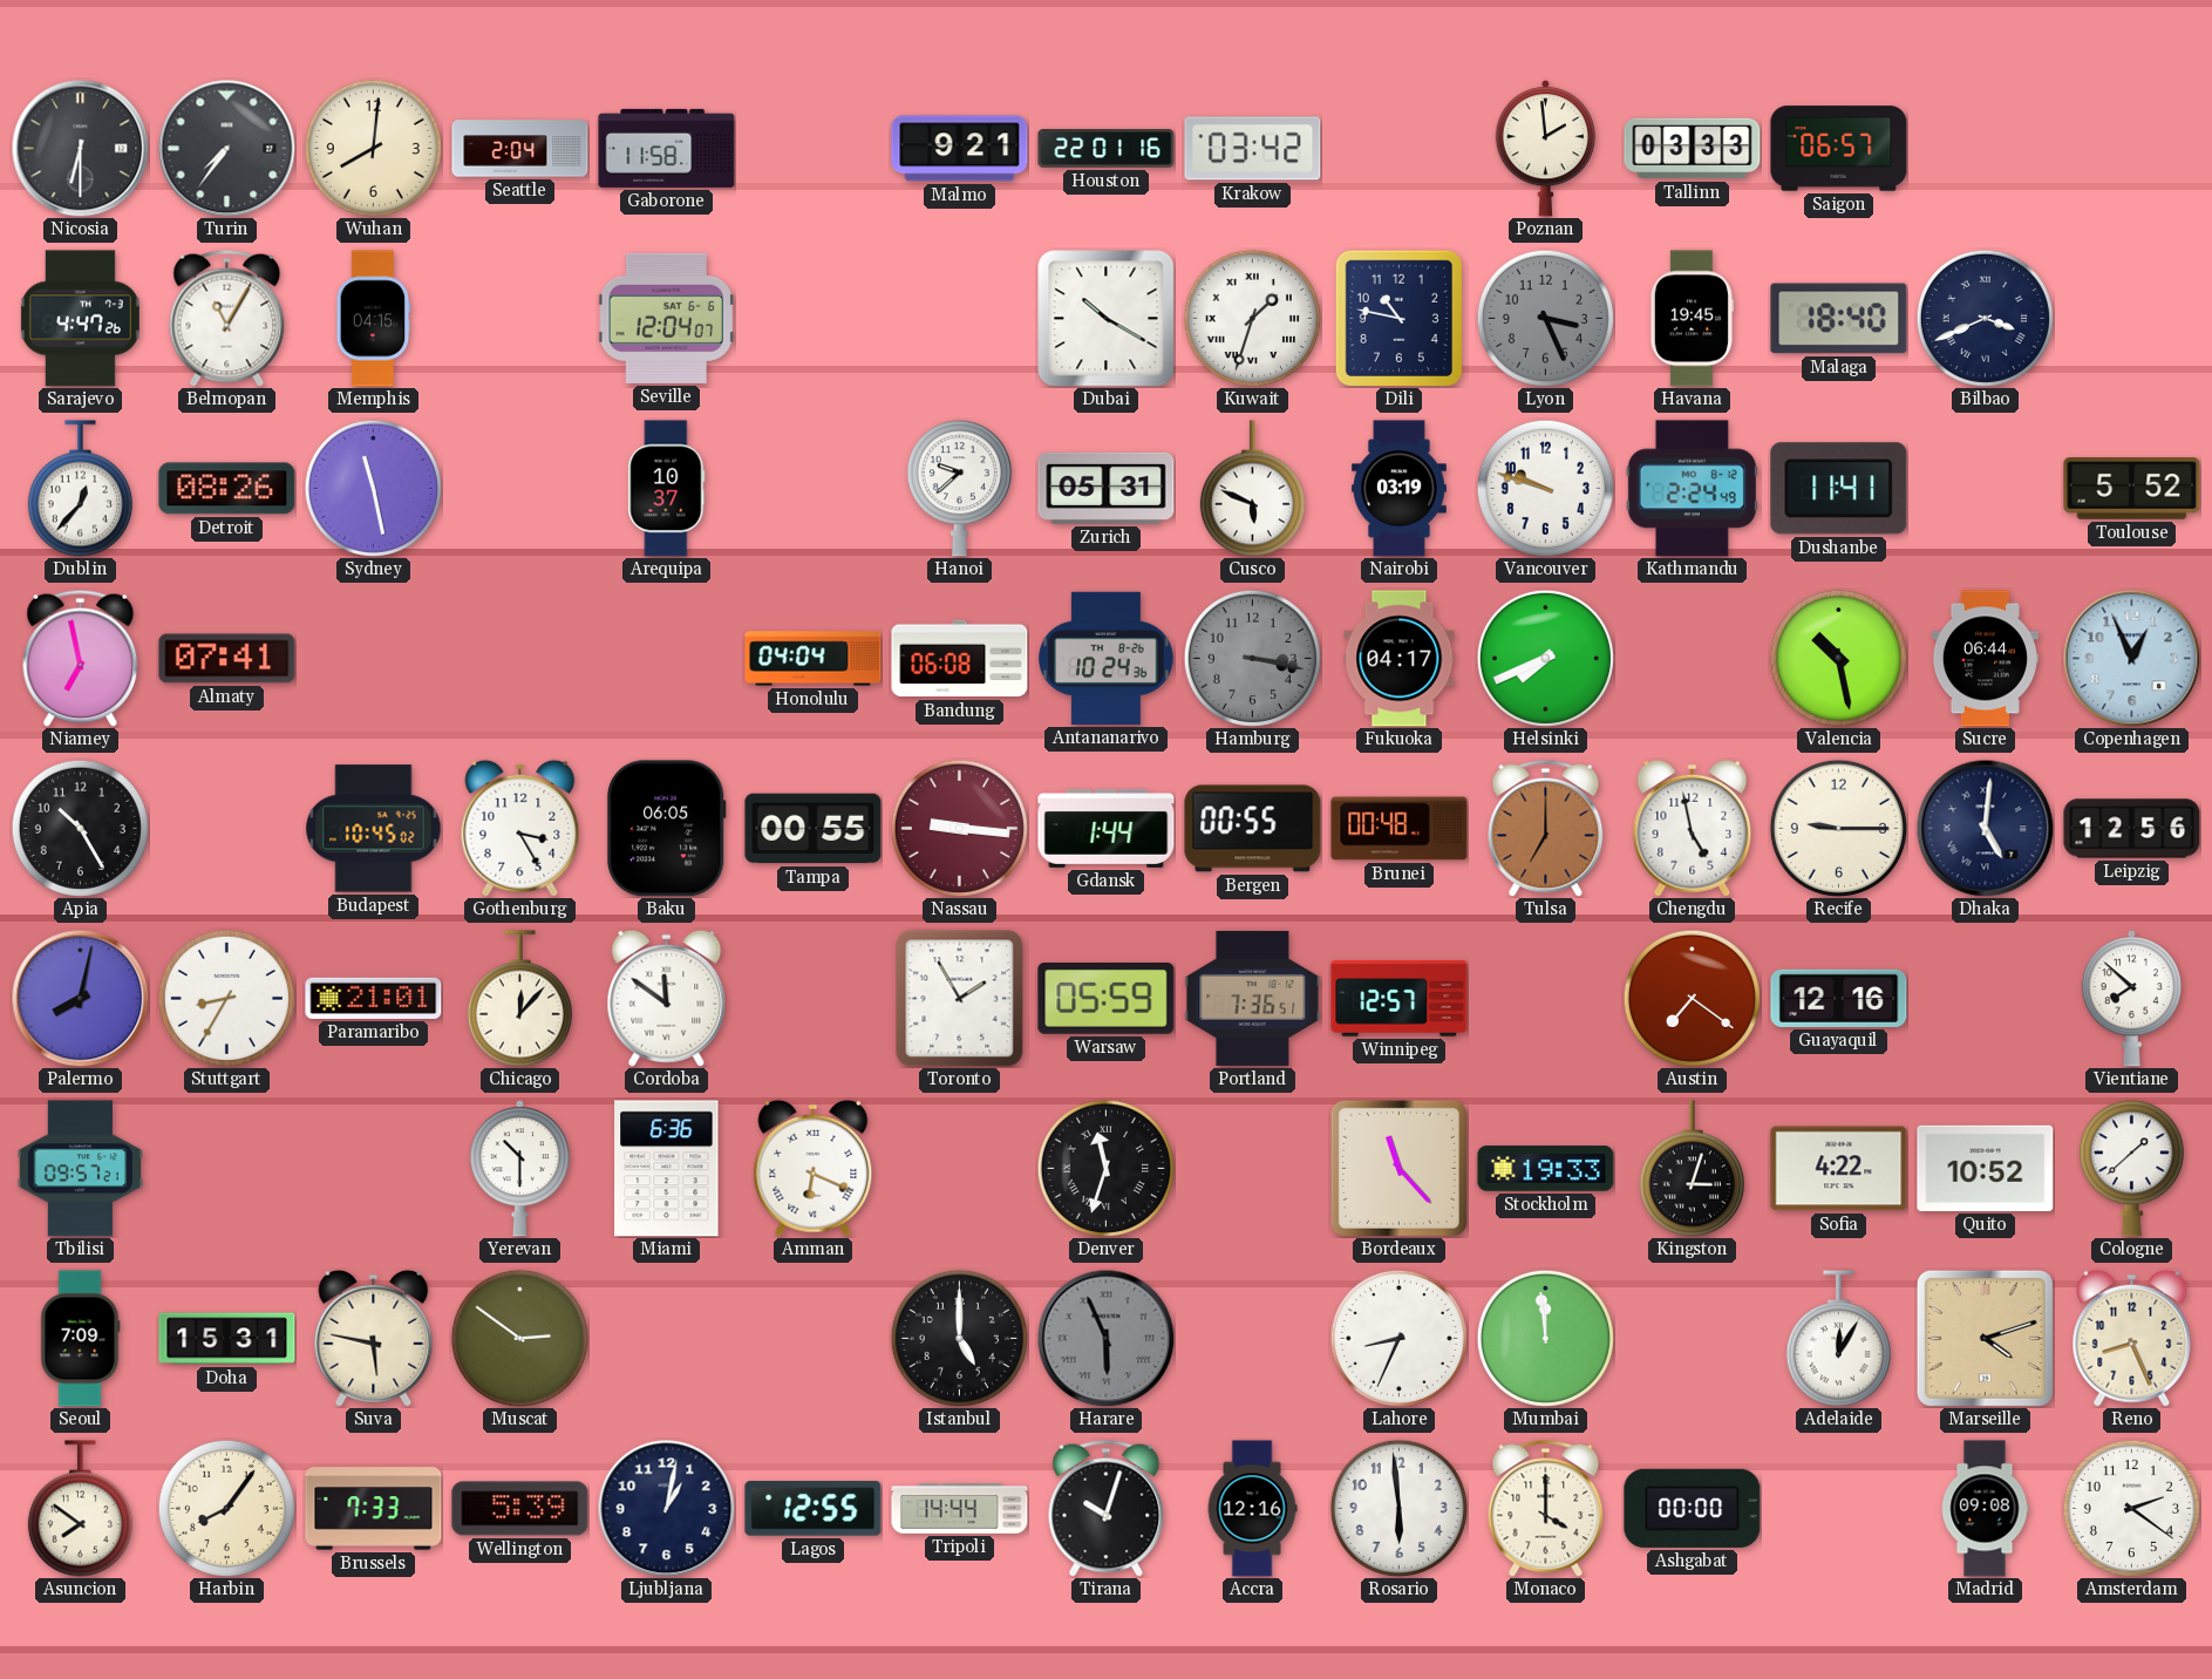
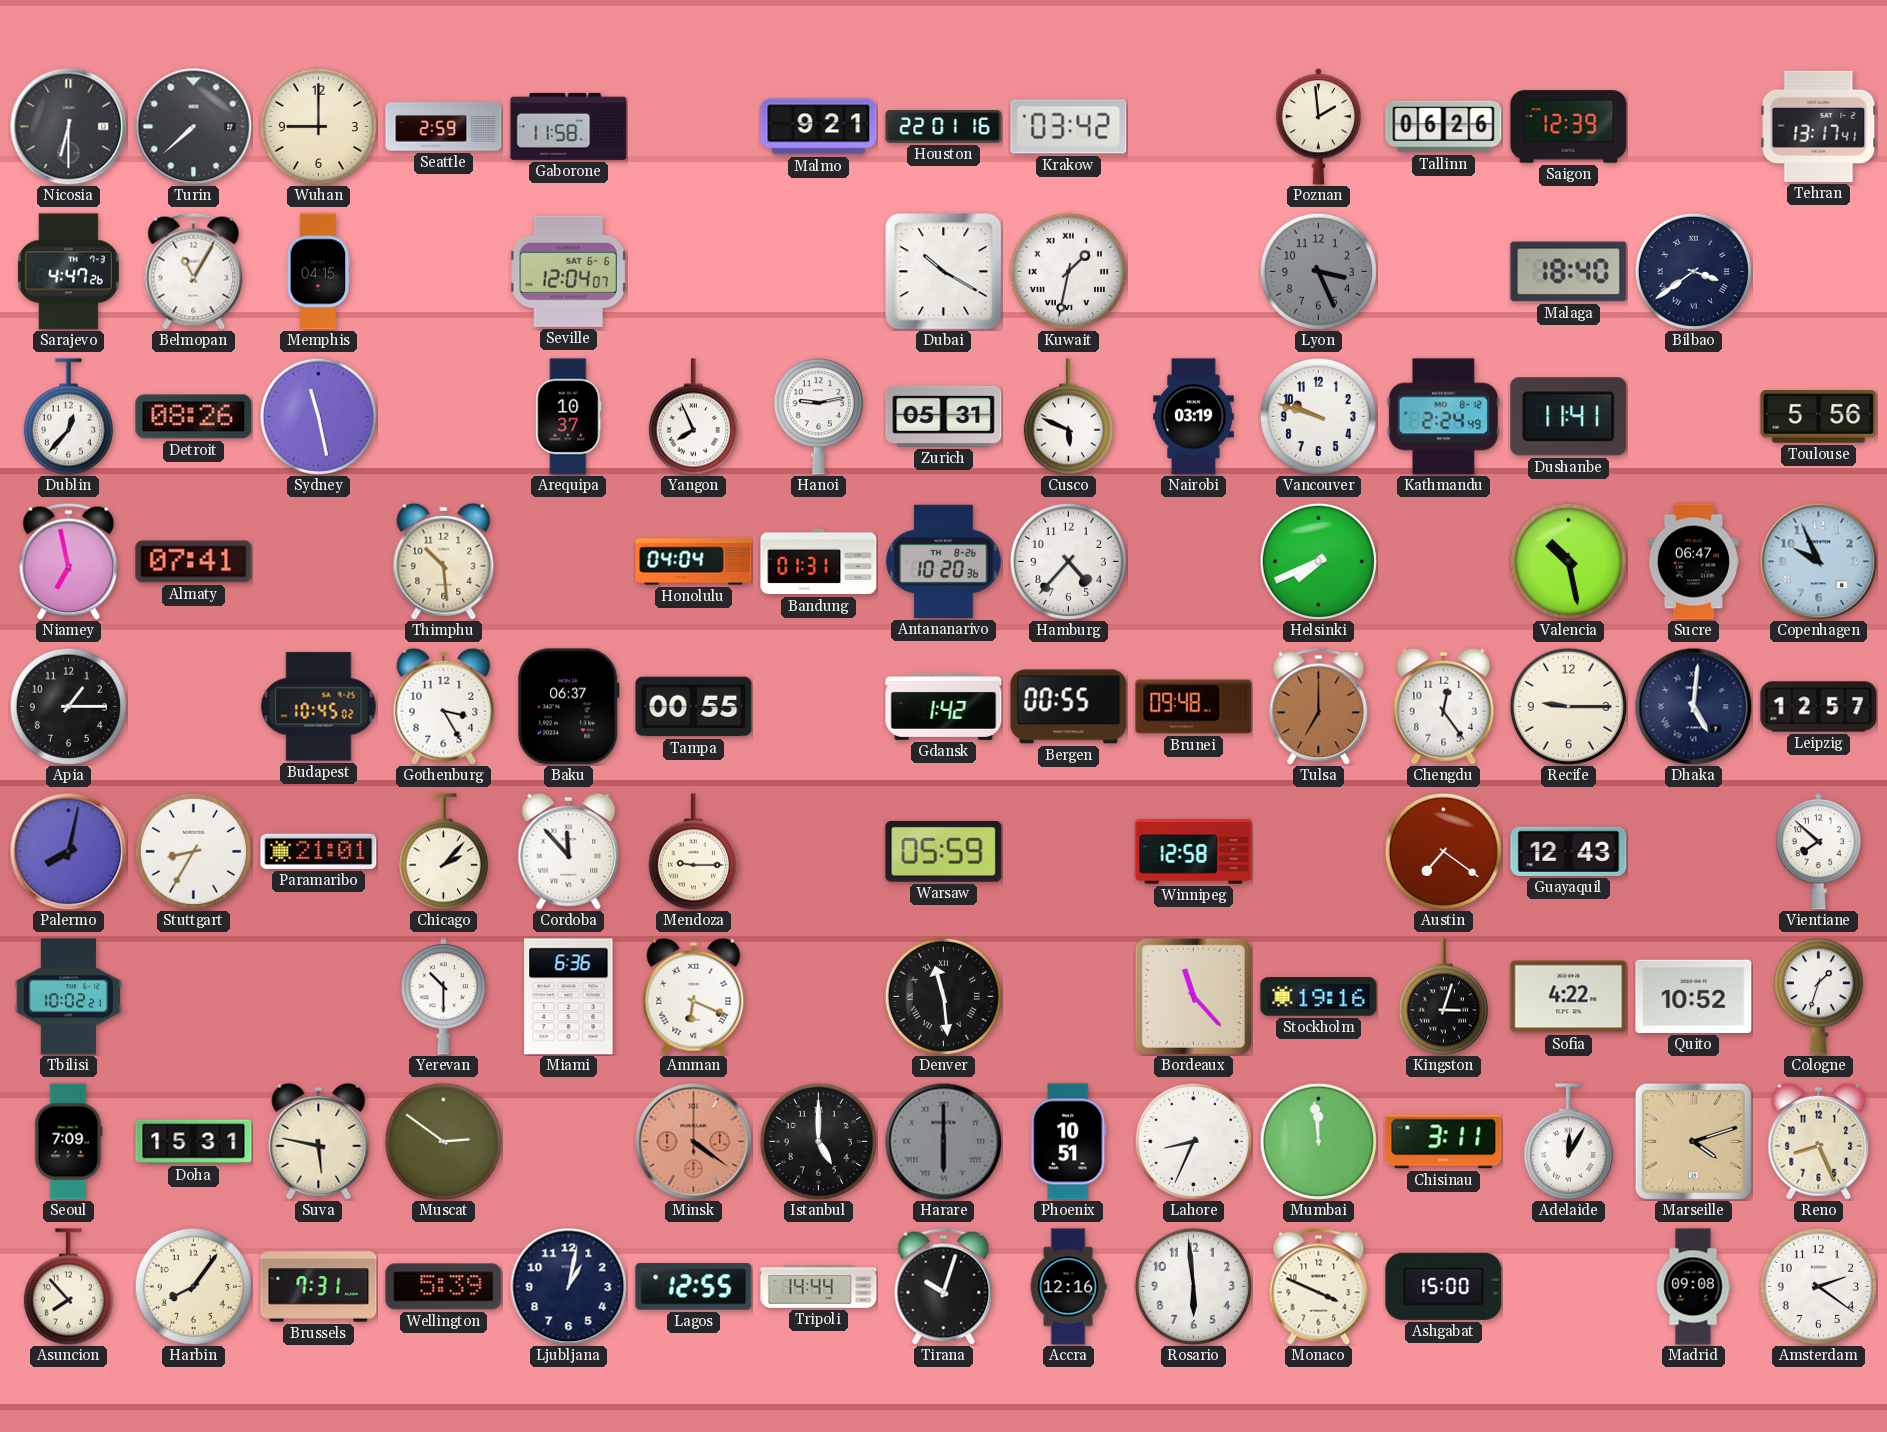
Turin: 7:36 -> 7:38 (193, 126)
Wuhan: 8:01 -> 9:00 (318, 126)
Seattle: 2:04 -> 2:59 (444, 127)
Tallinn: 03:33 -> 06:26 (1444, 127)
Saigon: 06:57 -> 12:39 (1569, 127)
Tehran: none -> 13:17 (1819, 126)
Kuwait: 1:33 -> 1:32 (1068, 271)
Dili: 10:47 -> none (1398, 318)
Havana: 19:45 -> none (1692, 319)
Bilbao: 3:41 -> 3:39 (1693, 271)
Yangon: none -> 7:56 (693, 417)
Hanoi: 9:38 -> 9:13 (818, 417)
Toulouse: 5:52 -> 5:56 (1819, 417)
Thimphu: none -> 10:29 (444, 561)
Bandung: 06:08 -> 01:31 (819, 562)
Antananarivo: 10:24 -> 10:20 (944, 561)
Hamburg: 3:17 -> 4:37 (1068, 561)
Hamburg dial: grey -> white (1068, 561)
Fukuoka: 04:17 -> none (1400, 659)
Sucre: 06:44 -> 06:47 (1693, 562)
Copenhagen: 12:56 -> 9:56 (1818, 561)
Apia: 10:25 -> 1:15 (68, 706)
Baku: 06:05 -> 06:37 (568, 707)
Nassau: 9:16 -> none (959, 828)
Gdansk: 1:44 -> 1:42 (944, 706)
Brunei: 00:48 -> 09:48 (1194, 707)
Chengdu: 4:58 -> 12:24 (1444, 706)
Leipzig: 12:56 -> 12:57 (1819, 707)
Chicago: 12:07 -> 2:07 (443, 852)
Cordoba: 11:51 -> 11:53 (569, 851)
Mendoza: none -> 9:15 (693, 852)
Toronto: 1:55 -> none (960, 999)
Portland: 7:36 -> none (1253, 998)
Winnipeg: 12:57 -> 12:58 (1194, 852)
Guayaquil: 12:16 -> 12:43 (1569, 851)
Tbilisi: 09:57 -> 10:02 (69, 997)
Denver: 11:33 -> 11:29 (943, 996)
Stockholm: 19:33 -> 19:16 (1319, 997)
Cologne: 1:38 -> 1:33 (1818, 997)
Minsk: none -> 4:21 (693, 1141)
Harare: 5:56 -> 6:00 (943, 1141)
Phoenix: none -> 10:51 (1069, 1142)
Chisinau: none -> 3:11 (1444, 1142)
Asuncion: 7:51 -> 7:53 (68, 1287)
Brussels: 7:33 -> 7:31 (319, 1287)
Monaco: 4:00 -> 3:49 (1319, 1286)
Ashgabat: 00:00 -> 15:00 (1444, 1286)
